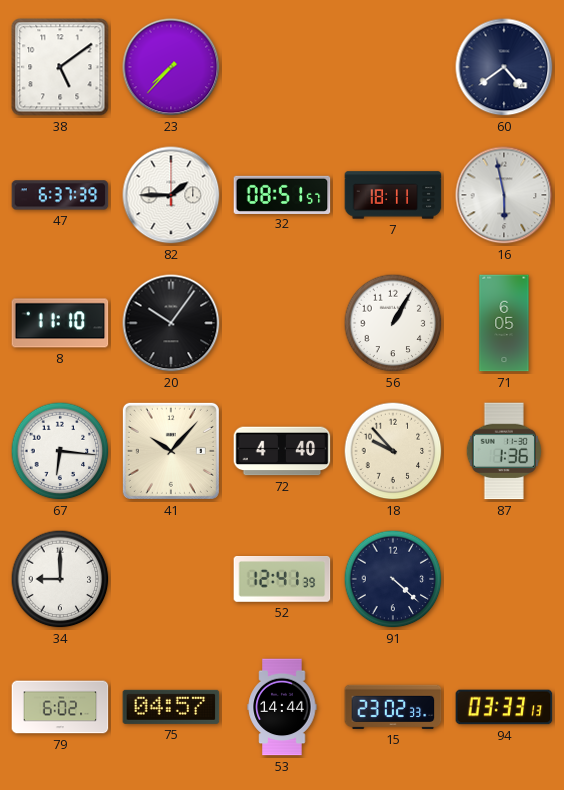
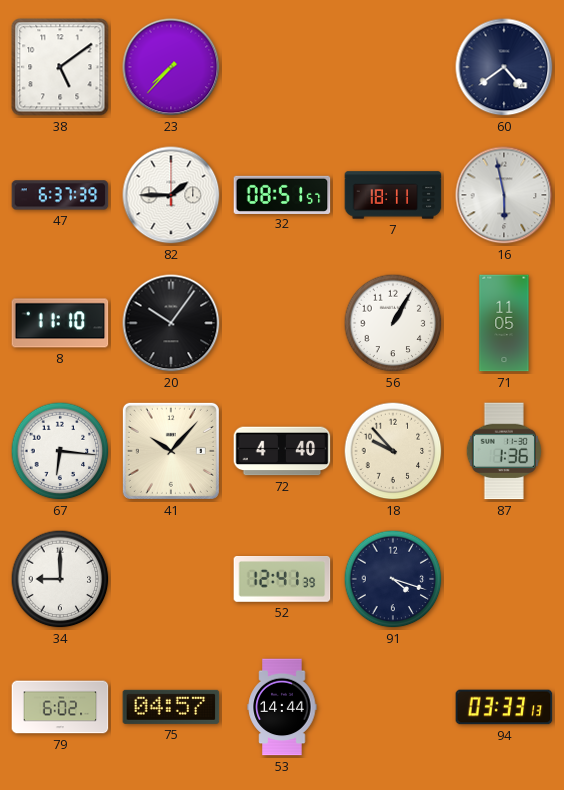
71: 6:05 -> 11:05 (504, 323)
91: 4:22 -> 4:18 (393, 579)
15: 23:02 -> none (393, 707)
